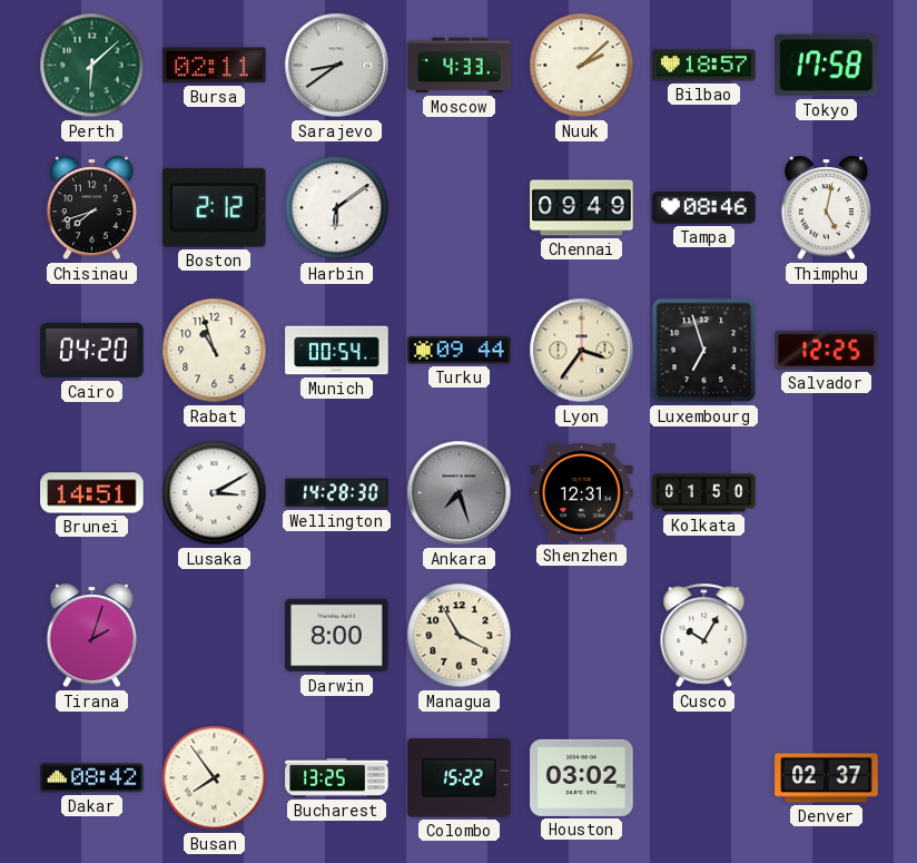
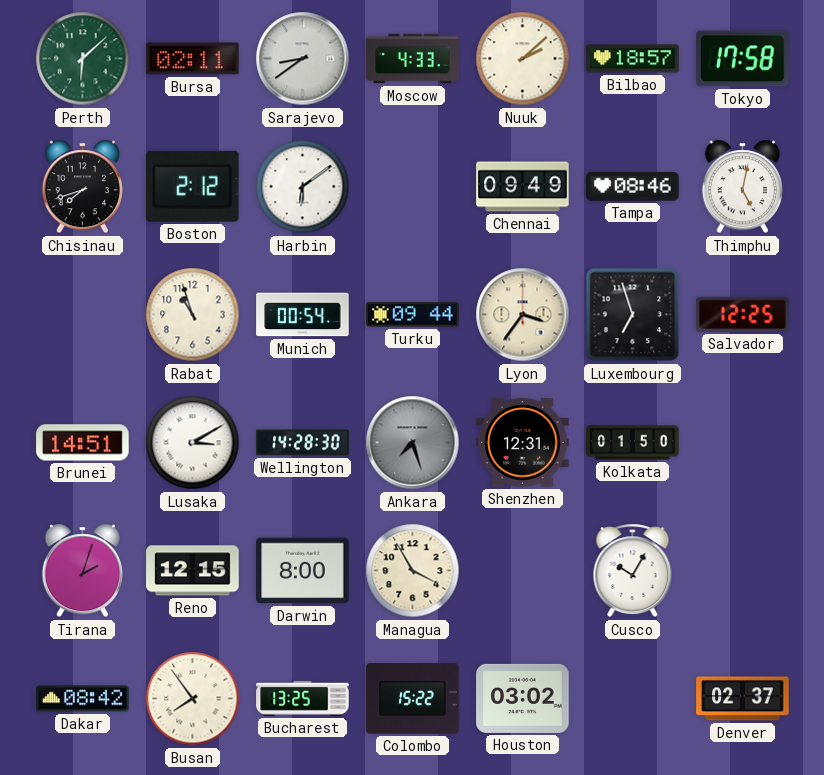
Cairo: 04:20 -> none (92, 351)
Reno: none -> 12:15 (193, 571)
